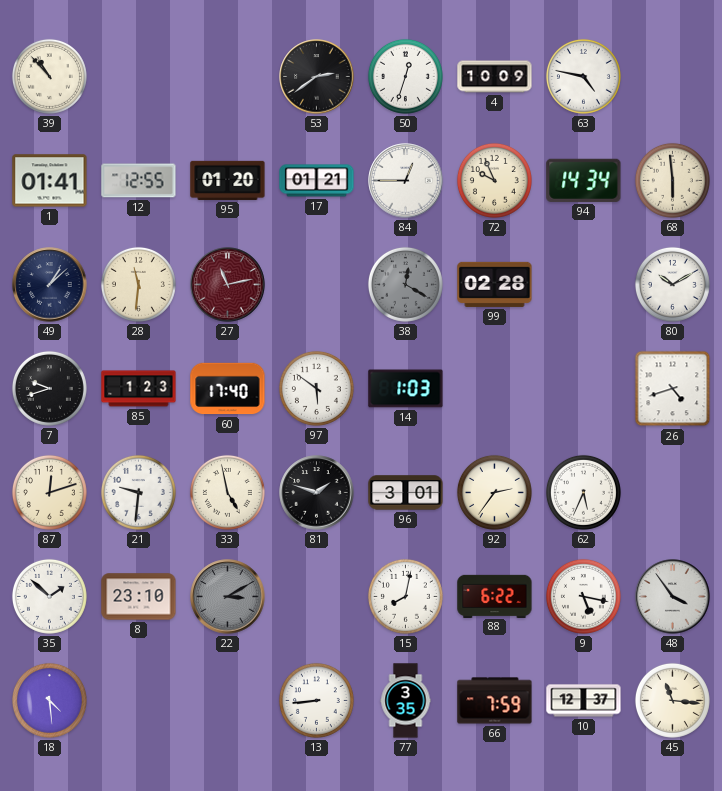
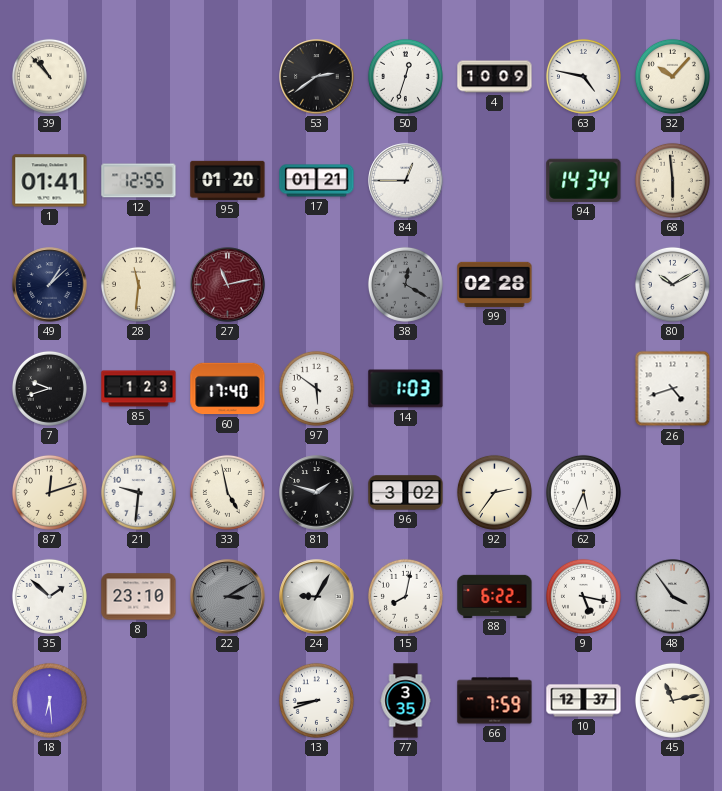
32: none -> 10:07 (672, 76)
72: 9:56 -> none (494, 180)
96: 3:01 -> 3:02 (406, 493)
24: none -> 9:05 (317, 597)
18: 4:29 -> 6:29 (49, 700)
13: 8:44 -> 8:42 (316, 700)
45: 11:16 -> 11:13 (672, 700)
